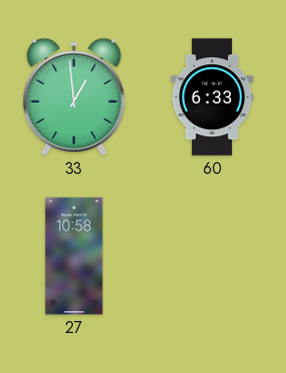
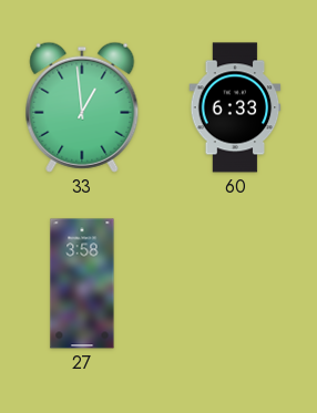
27: 10:58 -> 3:58 (82, 283)
